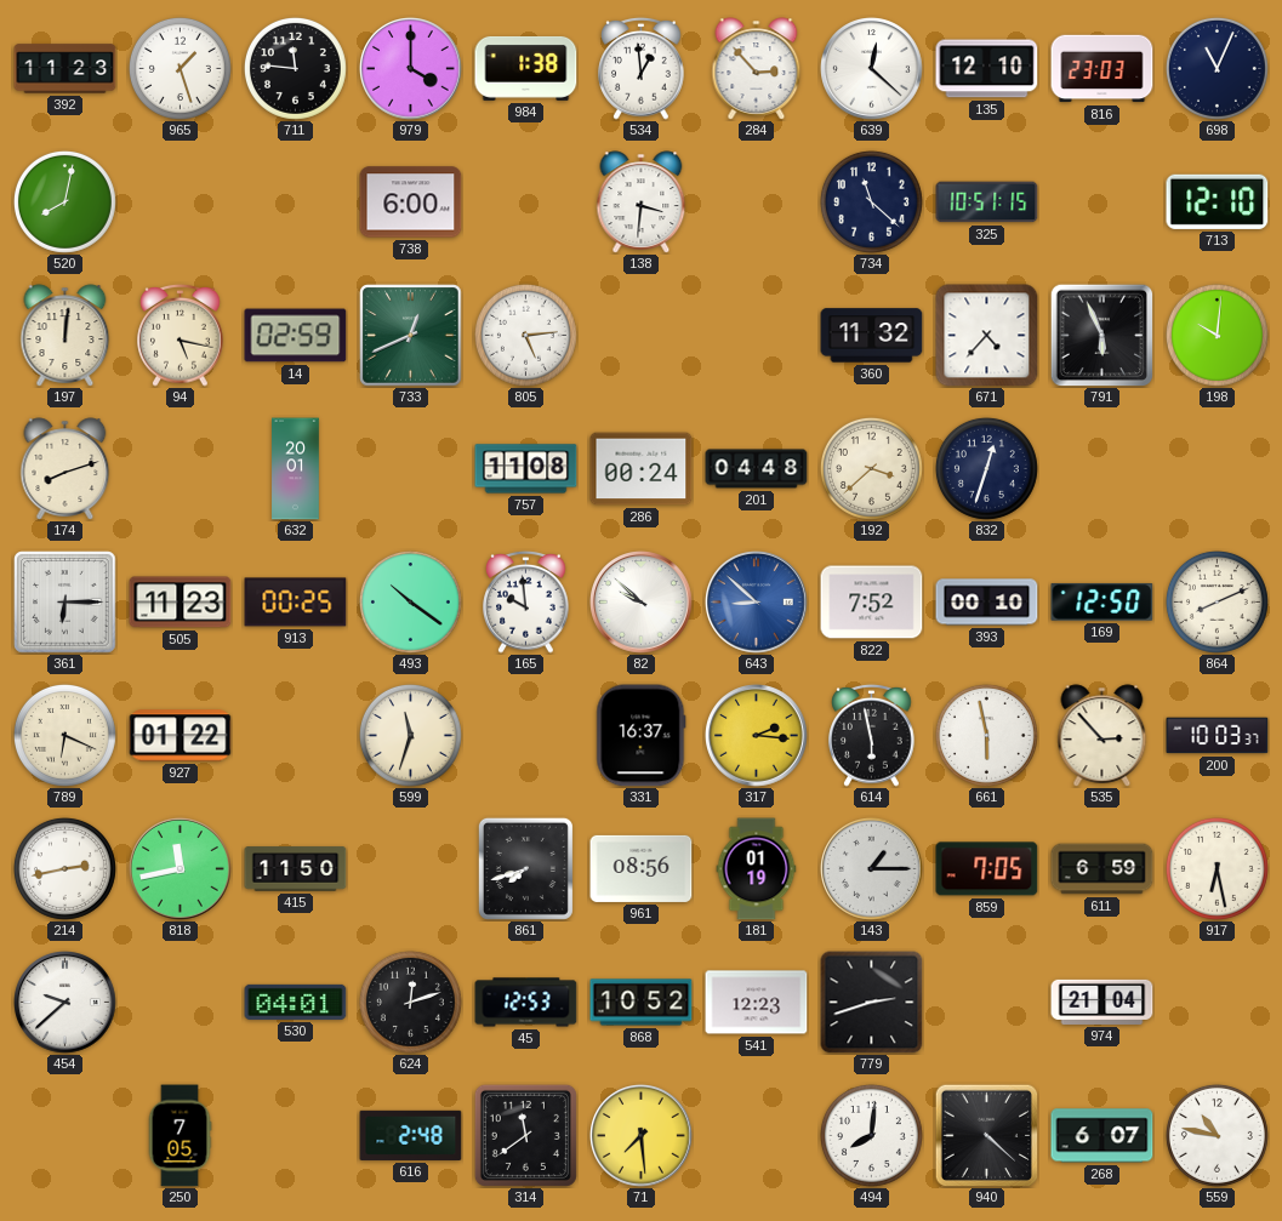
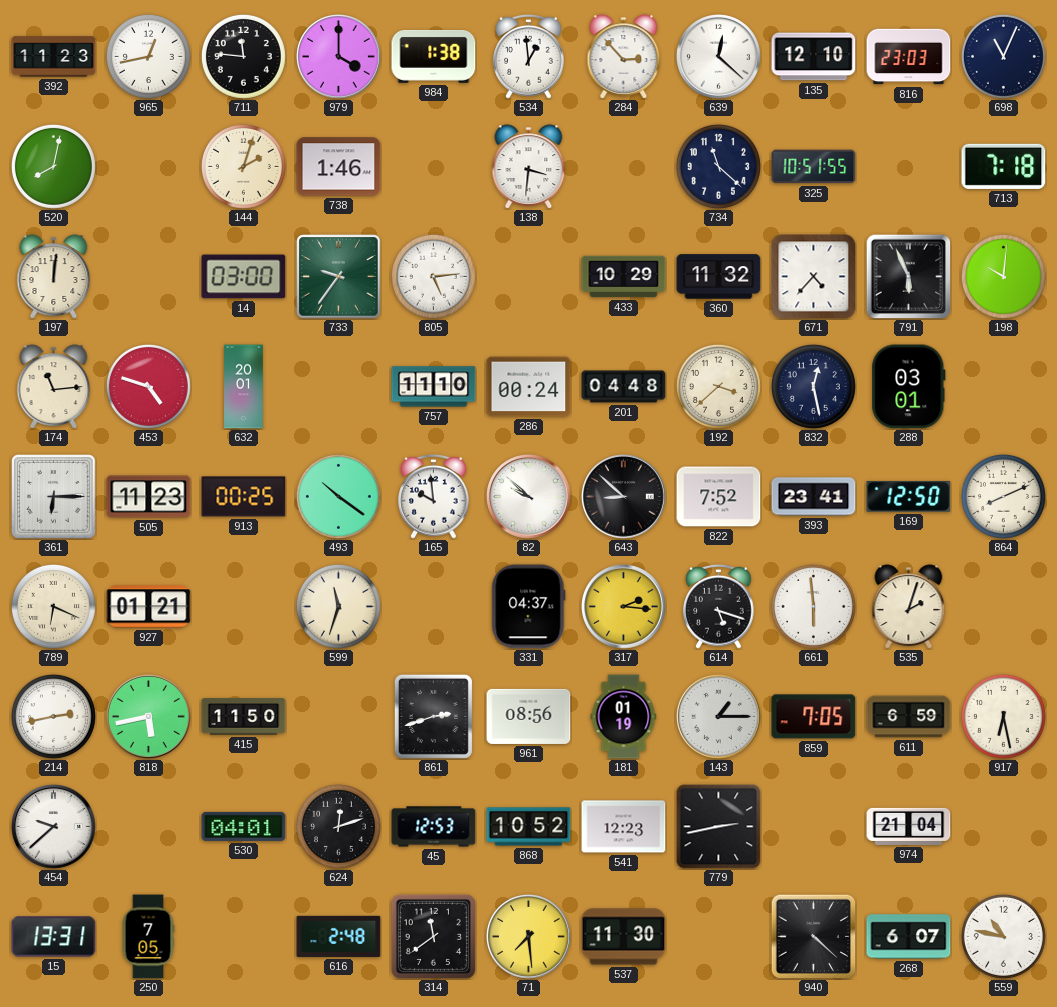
965: 1:27 -> 12:43 (148, 56)
144: none -> 2:03 (243, 166)
738: 6:00 -> 1:46 (339, 167)
325: 10:51:15 -> 10:51:55 (814, 167)
713: 12:10 -> 7:18 (1004, 166)
94: 5:17 -> none (181, 335)
14: 02:59 -> 03:00 (244, 277)
733: 12:41 -> 9:36 (339, 277)
433: none -> 10:29 (624, 277)
174: 8:12 -> 11:14 (54, 387)
453: none -> 4:48 (148, 386)
757: 11:08 -> 11:10 (434, 387)
832: 12:33 -> 12:28 (813, 386)
288: none -> 03:01 (909, 387)
643 dial: blue -> black (624, 497)
393: 00:10 -> 23:41 (814, 497)
927: 01:22 -> 01:21 (149, 607)
331: 16:37 -> 04:37 (529, 607)
614: 5:58 -> 5:18 (719, 606)
661: 5:58 -> 5:59 (813, 606)
535: 2:53 -> 2:03 (909, 607)
200: 10:03 -> none (1218, 736)
818: 11:43 -> 5:43 (149, 717)
861: 7:42 -> 2:42 (433, 716)
779: 2:42 -> 2:43 (719, 827)
15: none -> 13:31 (54, 937)
537: none -> 11:30 (624, 937)
494: 8:01 -> none (871, 1135)
